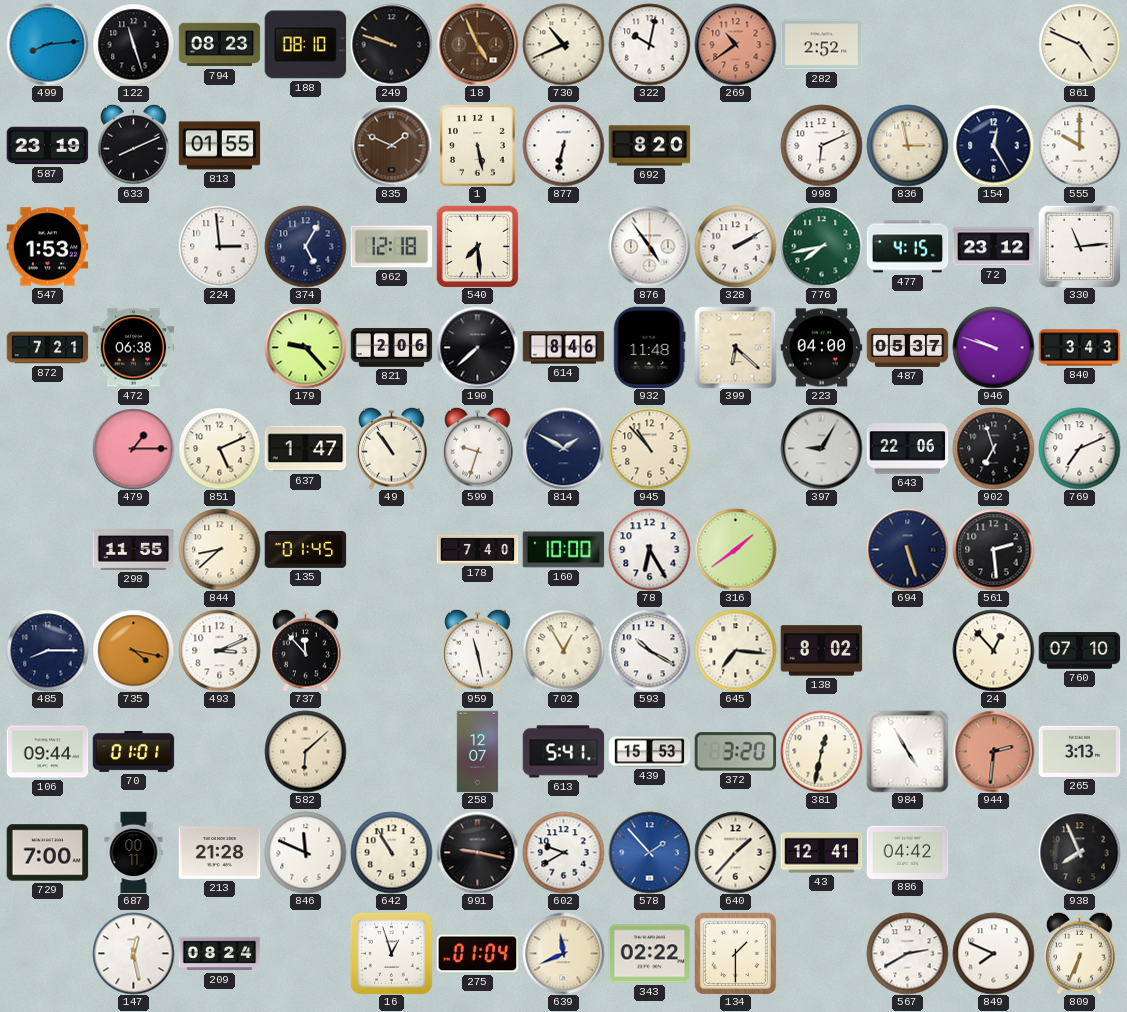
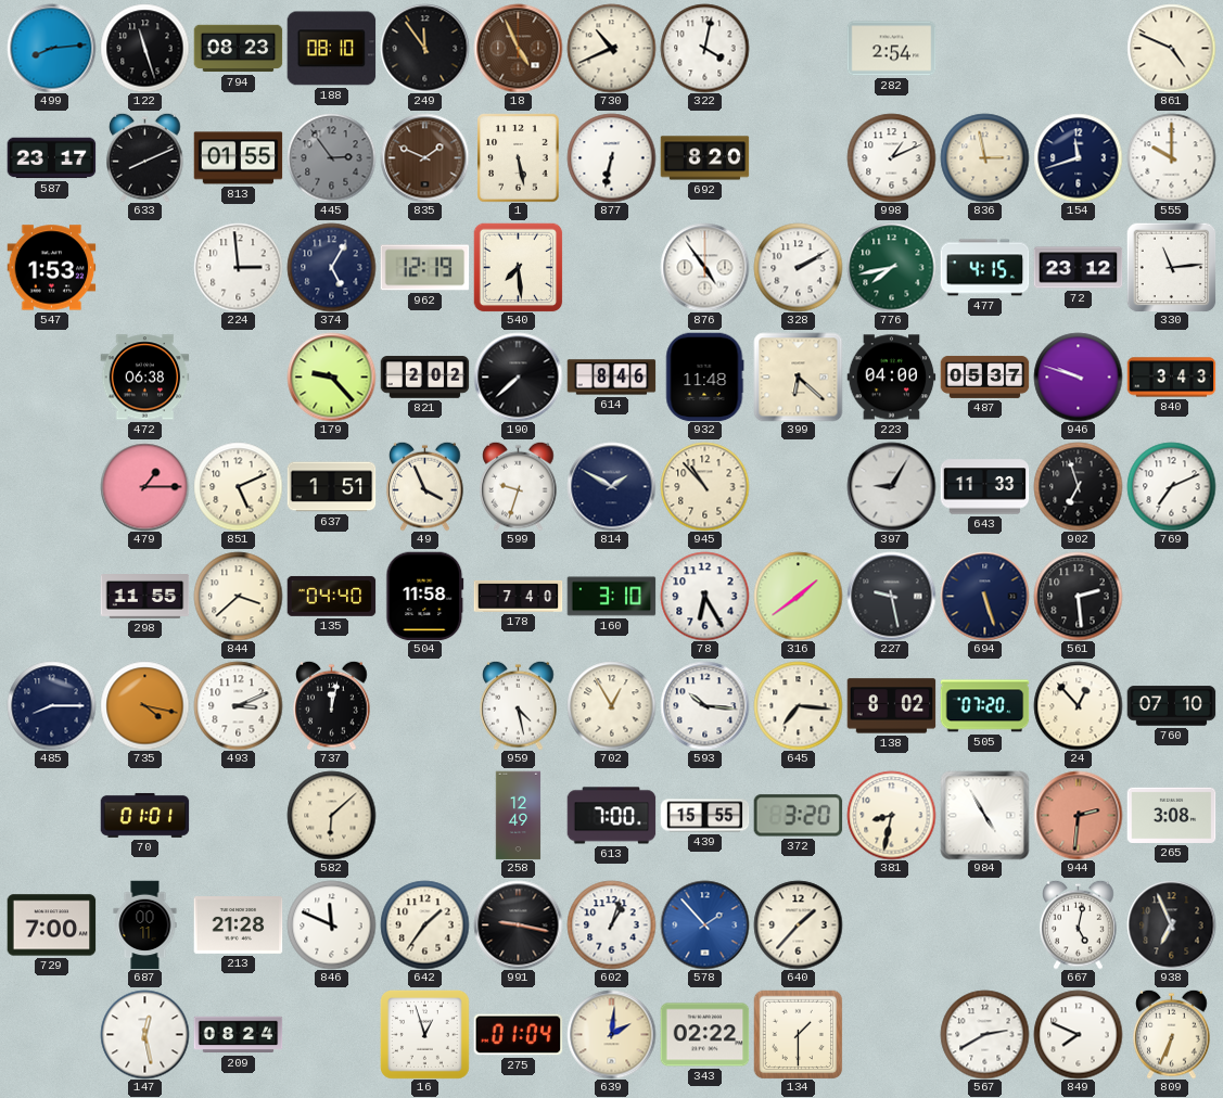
249: 9:48 -> 11:54 (424, 48)
322: 10:02 -> 4:02 (704, 48)
269: 10:39 -> none (735, 44)
282: 2:52 -> 2:54 (891, 49)
587: 23:19 -> 23:17 (51, 158)
445: none -> 2:54 (331, 157)
998: 6:11 -> 1:11 (891, 157)
154: 12:25 -> 11:42 (1078, 157)
962: 12:18 -> 12:19 (424, 268)
872: 7:21 -> none (47, 348)
821: 2:06 -> 2:02 (424, 378)
637: 1:47 -> 1:51 (331, 487)
49: 10:54 -> 3:56 (425, 486)
643: 22:06 -> 11:33 (984, 487)
844: 8:38 -> 3:38 (238, 596)
135: 01:45 -> 04:40 (331, 596)
504: none -> 11:58 (425, 596)
160: 10:00 -> 3:10 (611, 597)
227: none -> 9:28 (891, 596)
737: 11:53 -> 12:02 (332, 705)
959: 11:28 -> 4:28 (519, 705)
593: 10:20 -> 10:16 (704, 705)
505: none -> 07:20 (984, 706)
106: 09:44 -> none (47, 752)
258: 12:07 -> 12:49 (519, 815)
613: 5:41 -> 7:00 (611, 816)
439: 15:53 -> 15:55 (704, 816)
381: 12:32 -> 8:32 (891, 815)
265: 3:13 -> 3:08 (1171, 815)
642: 10:55 -> 1:36 (424, 924)
602: 9:40 -> 1:03 (611, 924)
43: 12:41 -> none (821, 853)
886: 04:42 -> none (907, 852)
667: none -> 5:02 (1079, 924)
938: 7:56 -> 6:56 (1171, 924)
639: 11:41 -> 2:01 (611, 1034)
